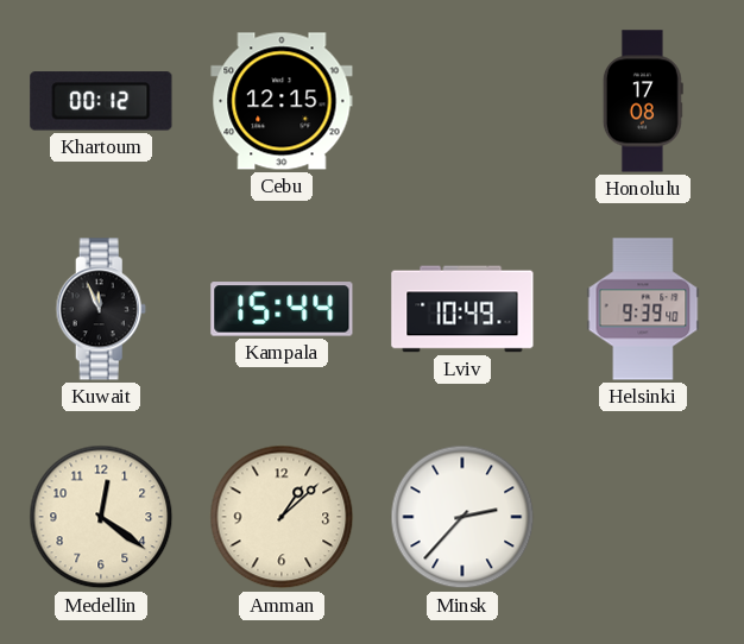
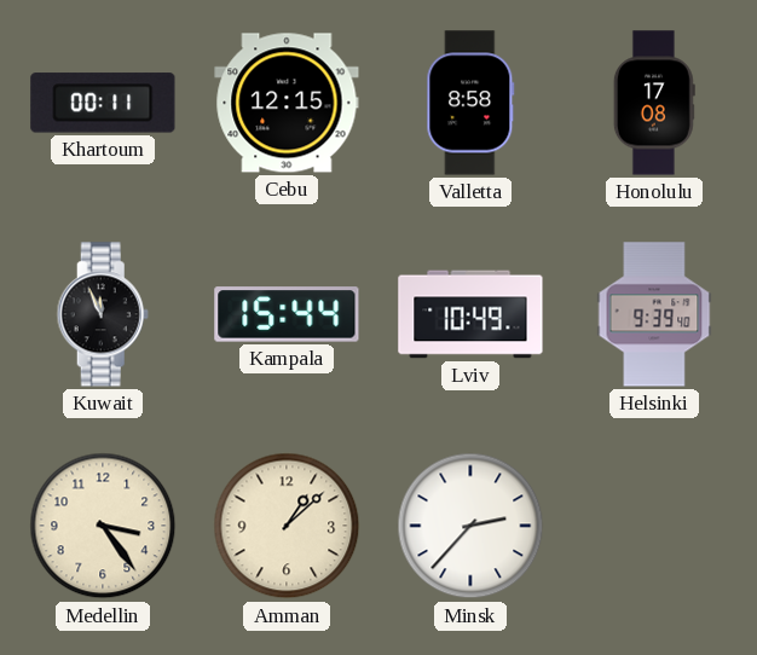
Khartoum: 00:12 -> 00:11 (103, 103)
Valletta: none -> 8:58 (470, 103)
Medellin: 12:21 -> 3:24 (103, 526)
